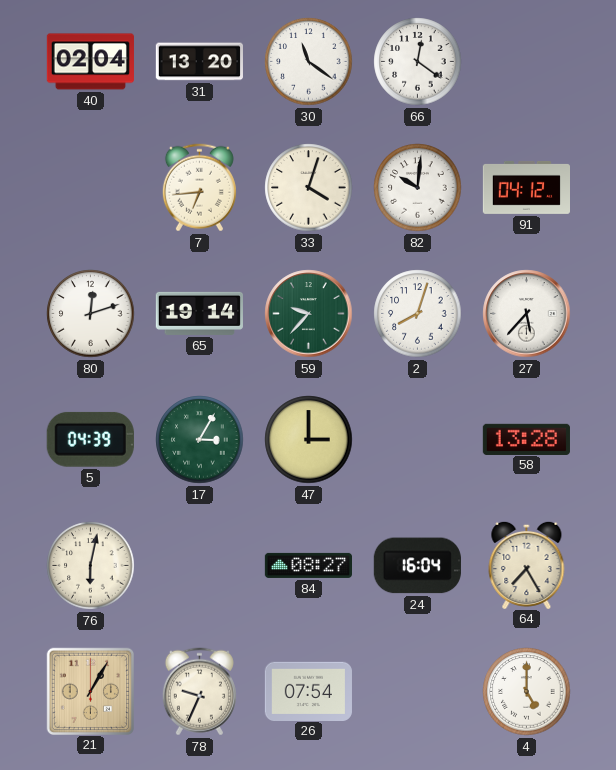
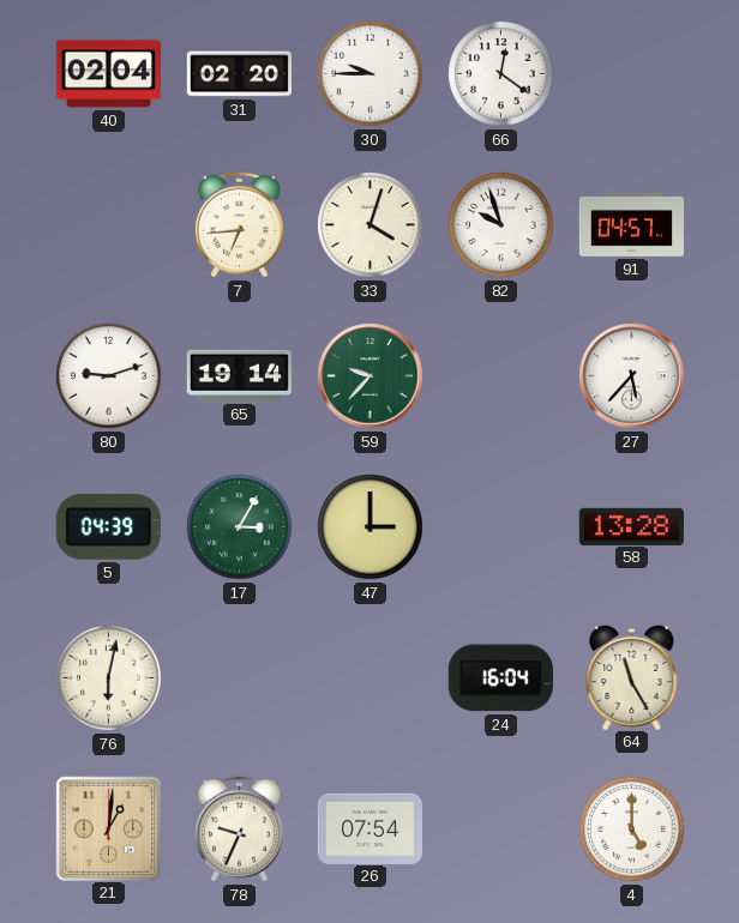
31: 13:20 -> 02:20 (239, 74)
30: 11:21 -> 9:45 (371, 74)
82: 10:01 -> 9:57 (501, 225)
91: 04:12 -> 04:57 (631, 224)
80: 12:12 -> 9:12 (109, 376)
2: 8:03 -> none (418, 314)
84: 08:27 -> none (308, 565)
64: 7:25 -> 11:25 (632, 676)
21: 1:05 -> 1:01 (108, 828)
